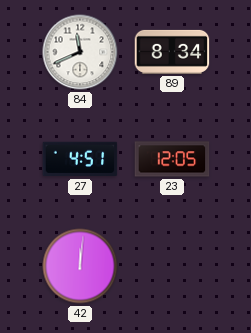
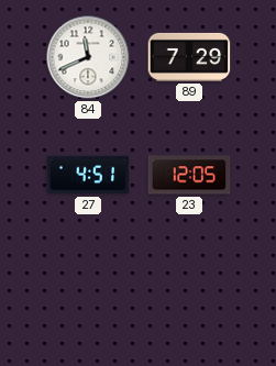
89: 8:34 -> 7:29 (189, 57)
42: 12:01 -> none (80, 266)
